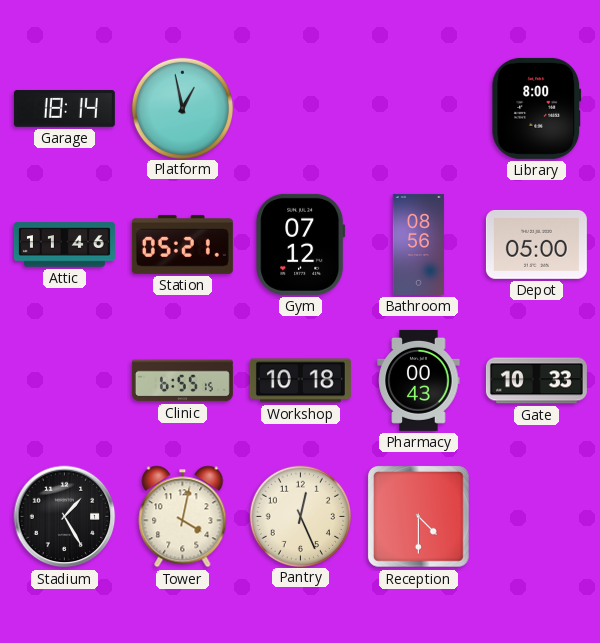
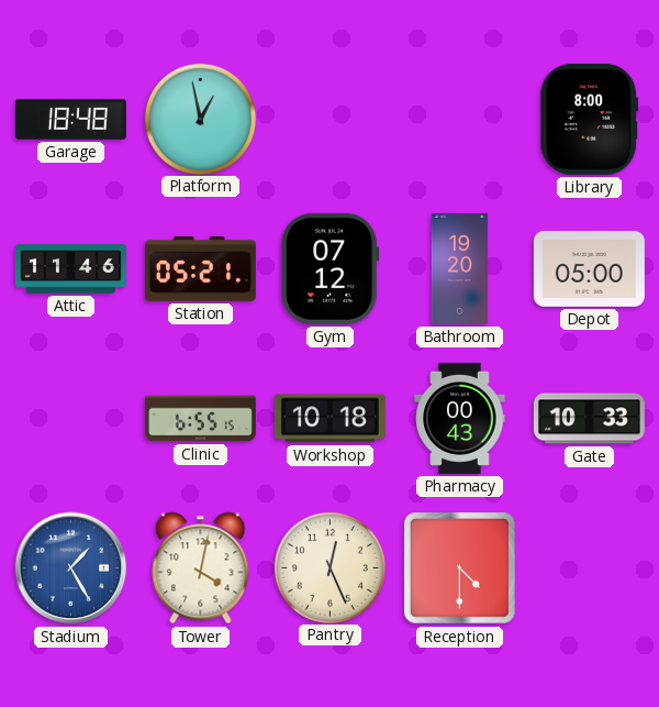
Garage: 18:14 -> 18:48 (70, 120)
Bathroom: 08:56 -> 19:20 (459, 268)
Stadium dial: black -> blue (71, 568)
